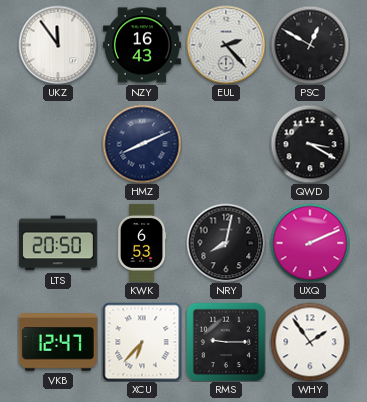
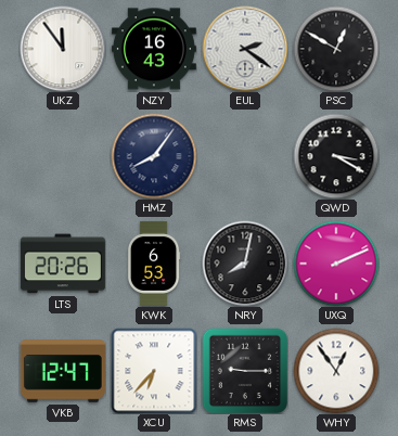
EUL: 2:23 -> 2:21 (245, 49)
HMZ: 8:11 -> 8:06 (154, 156)
LTS: 20:50 -> 20:26 (63, 264)
WHY: 1:54 -> 12:54 (336, 371)
